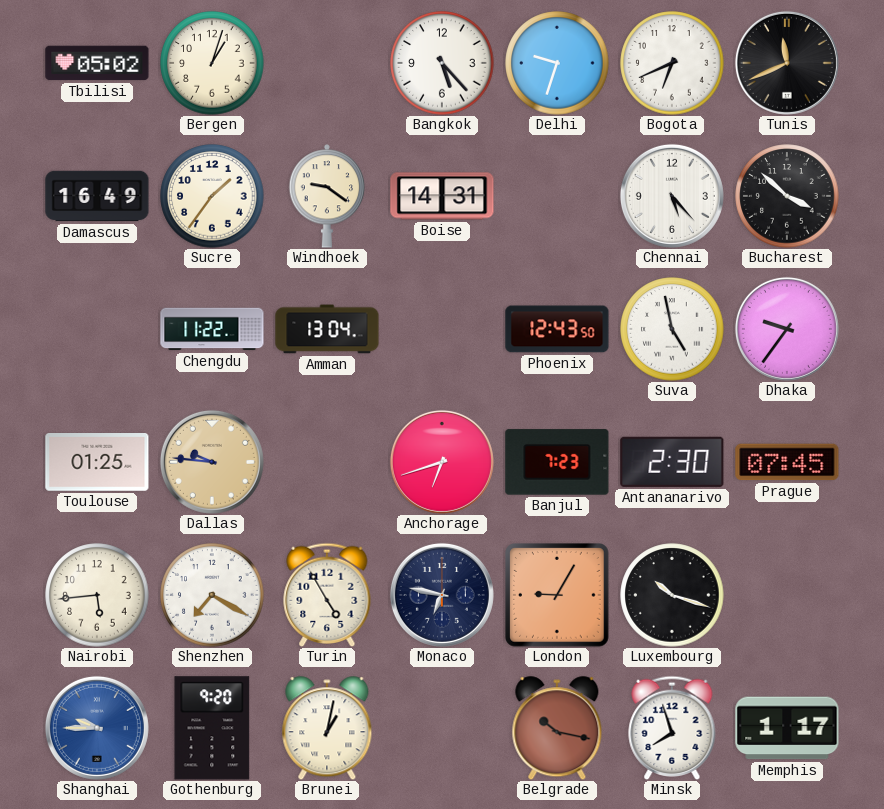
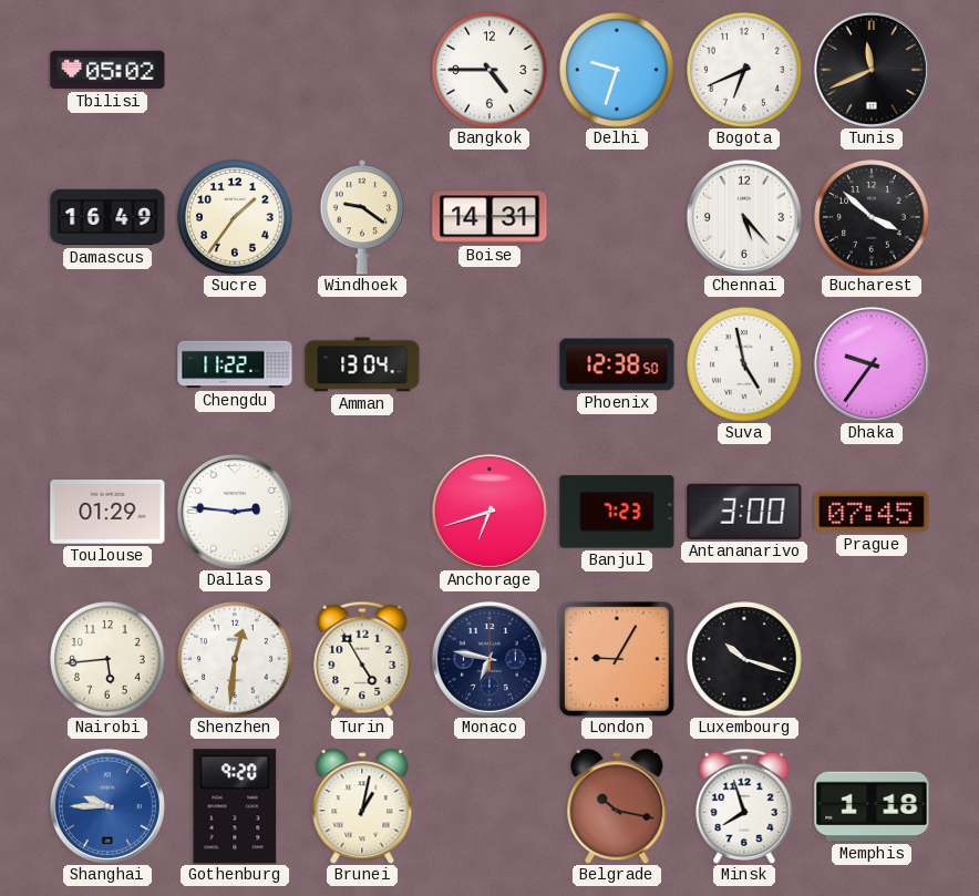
Bergen: 1:03 -> none (212, 63)
Bangkok: 5:23 -> 4:45 (489, 70)
Phoenix: 12:43 -> 12:38 (617, 364)
Toulouse: 01:25 -> 01:29 (107, 513)
Dallas: 9:46 -> 2:46 (235, 512)
Dallas dial: champagne -> white (235, 512)
Antananarivo: 2:30 -> 3:00 (744, 512)
Shenzhen: 7:20 -> 12:31 (235, 659)
Memphis: 1:17 -> 1:18 (872, 806)
